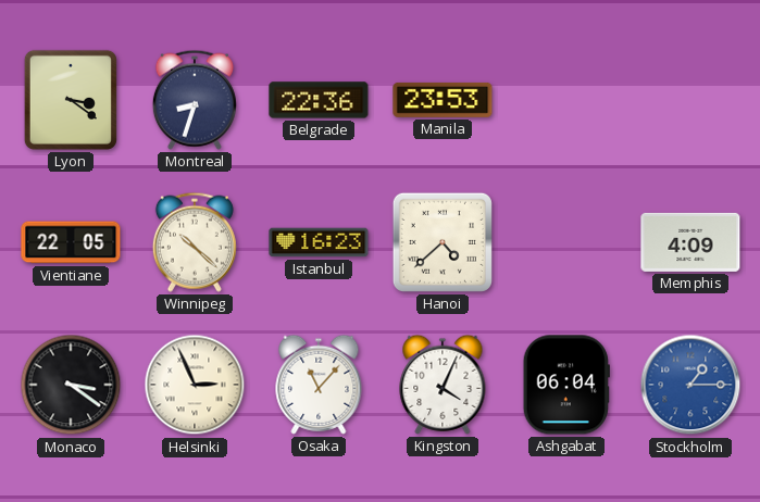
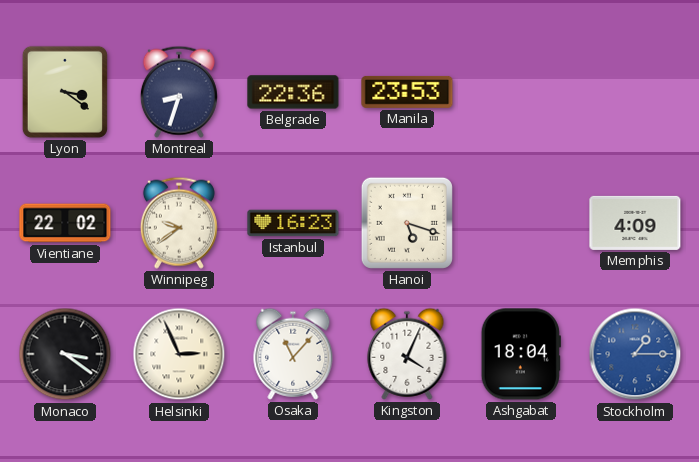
Vientiane: 22:05 -> 22:02 (65, 223)
Winnipeg: 10:22 -> 9:39 (179, 223)
Hanoi: 4:38 -> 5:18 (407, 223)
Ashgabat: 06:04 -> 18:04 (521, 354)
